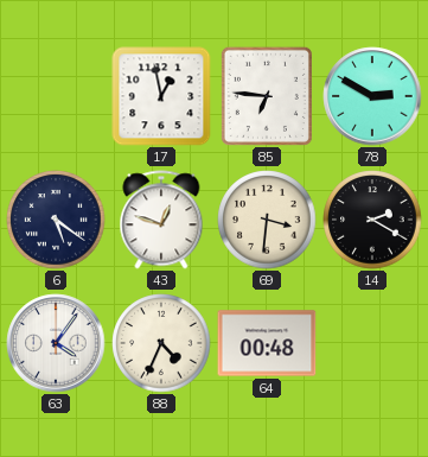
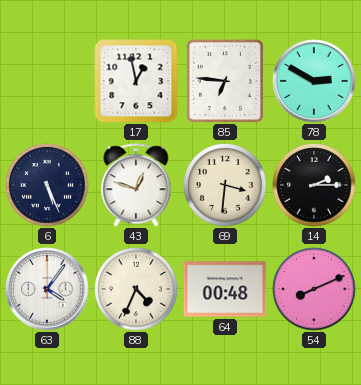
6: 5:21 -> 5:26 (47, 185)
14: 2:20 -> 2:15 (314, 185)
54: none -> 8:11 (314, 289)
